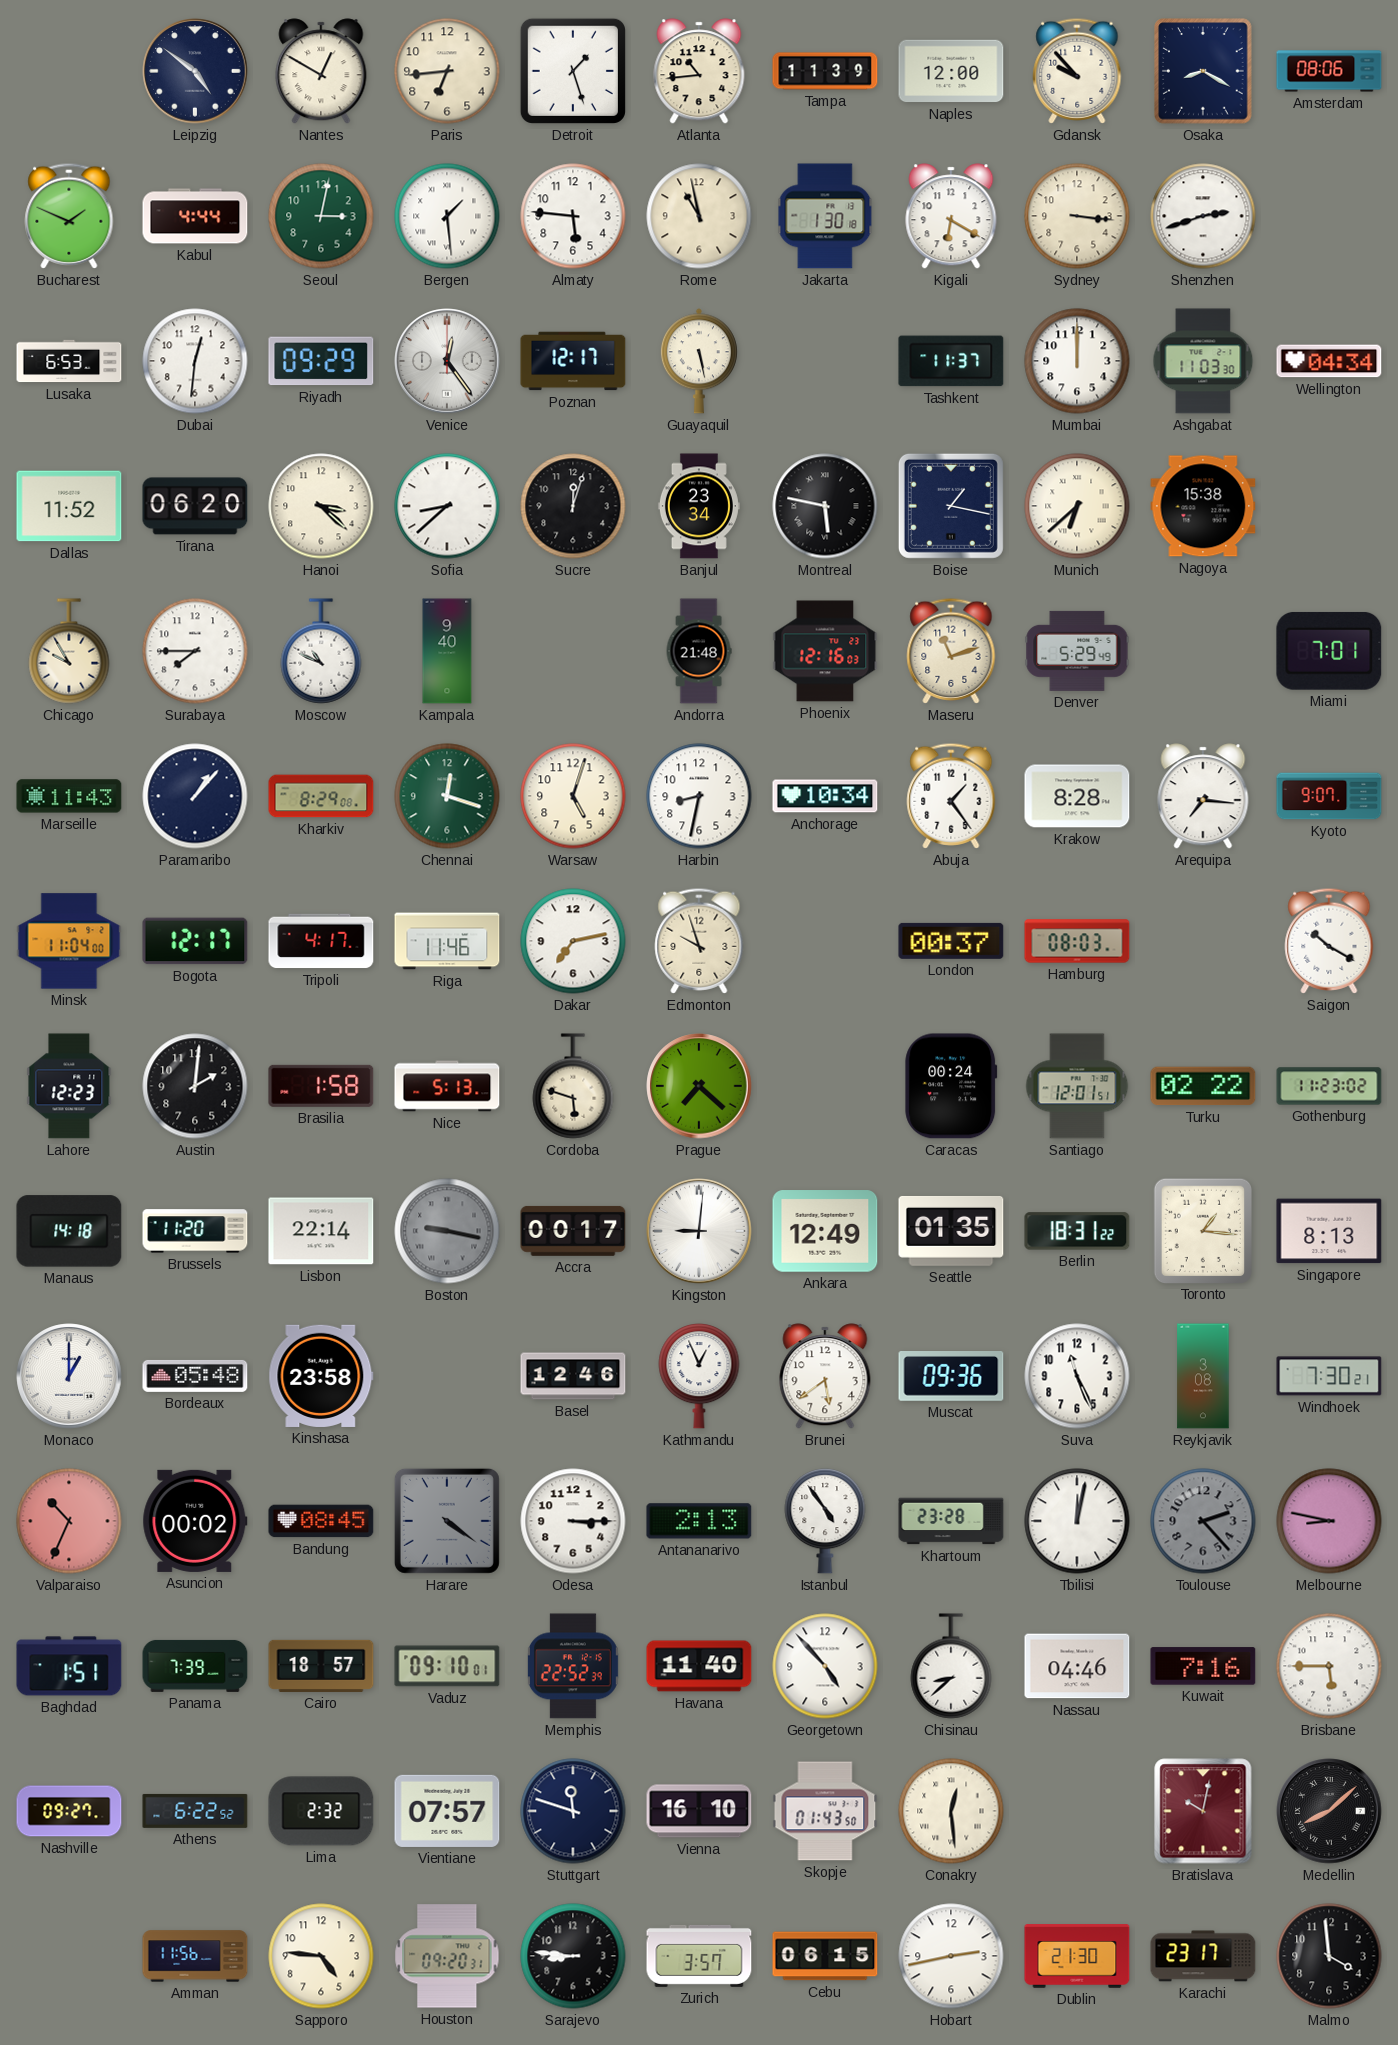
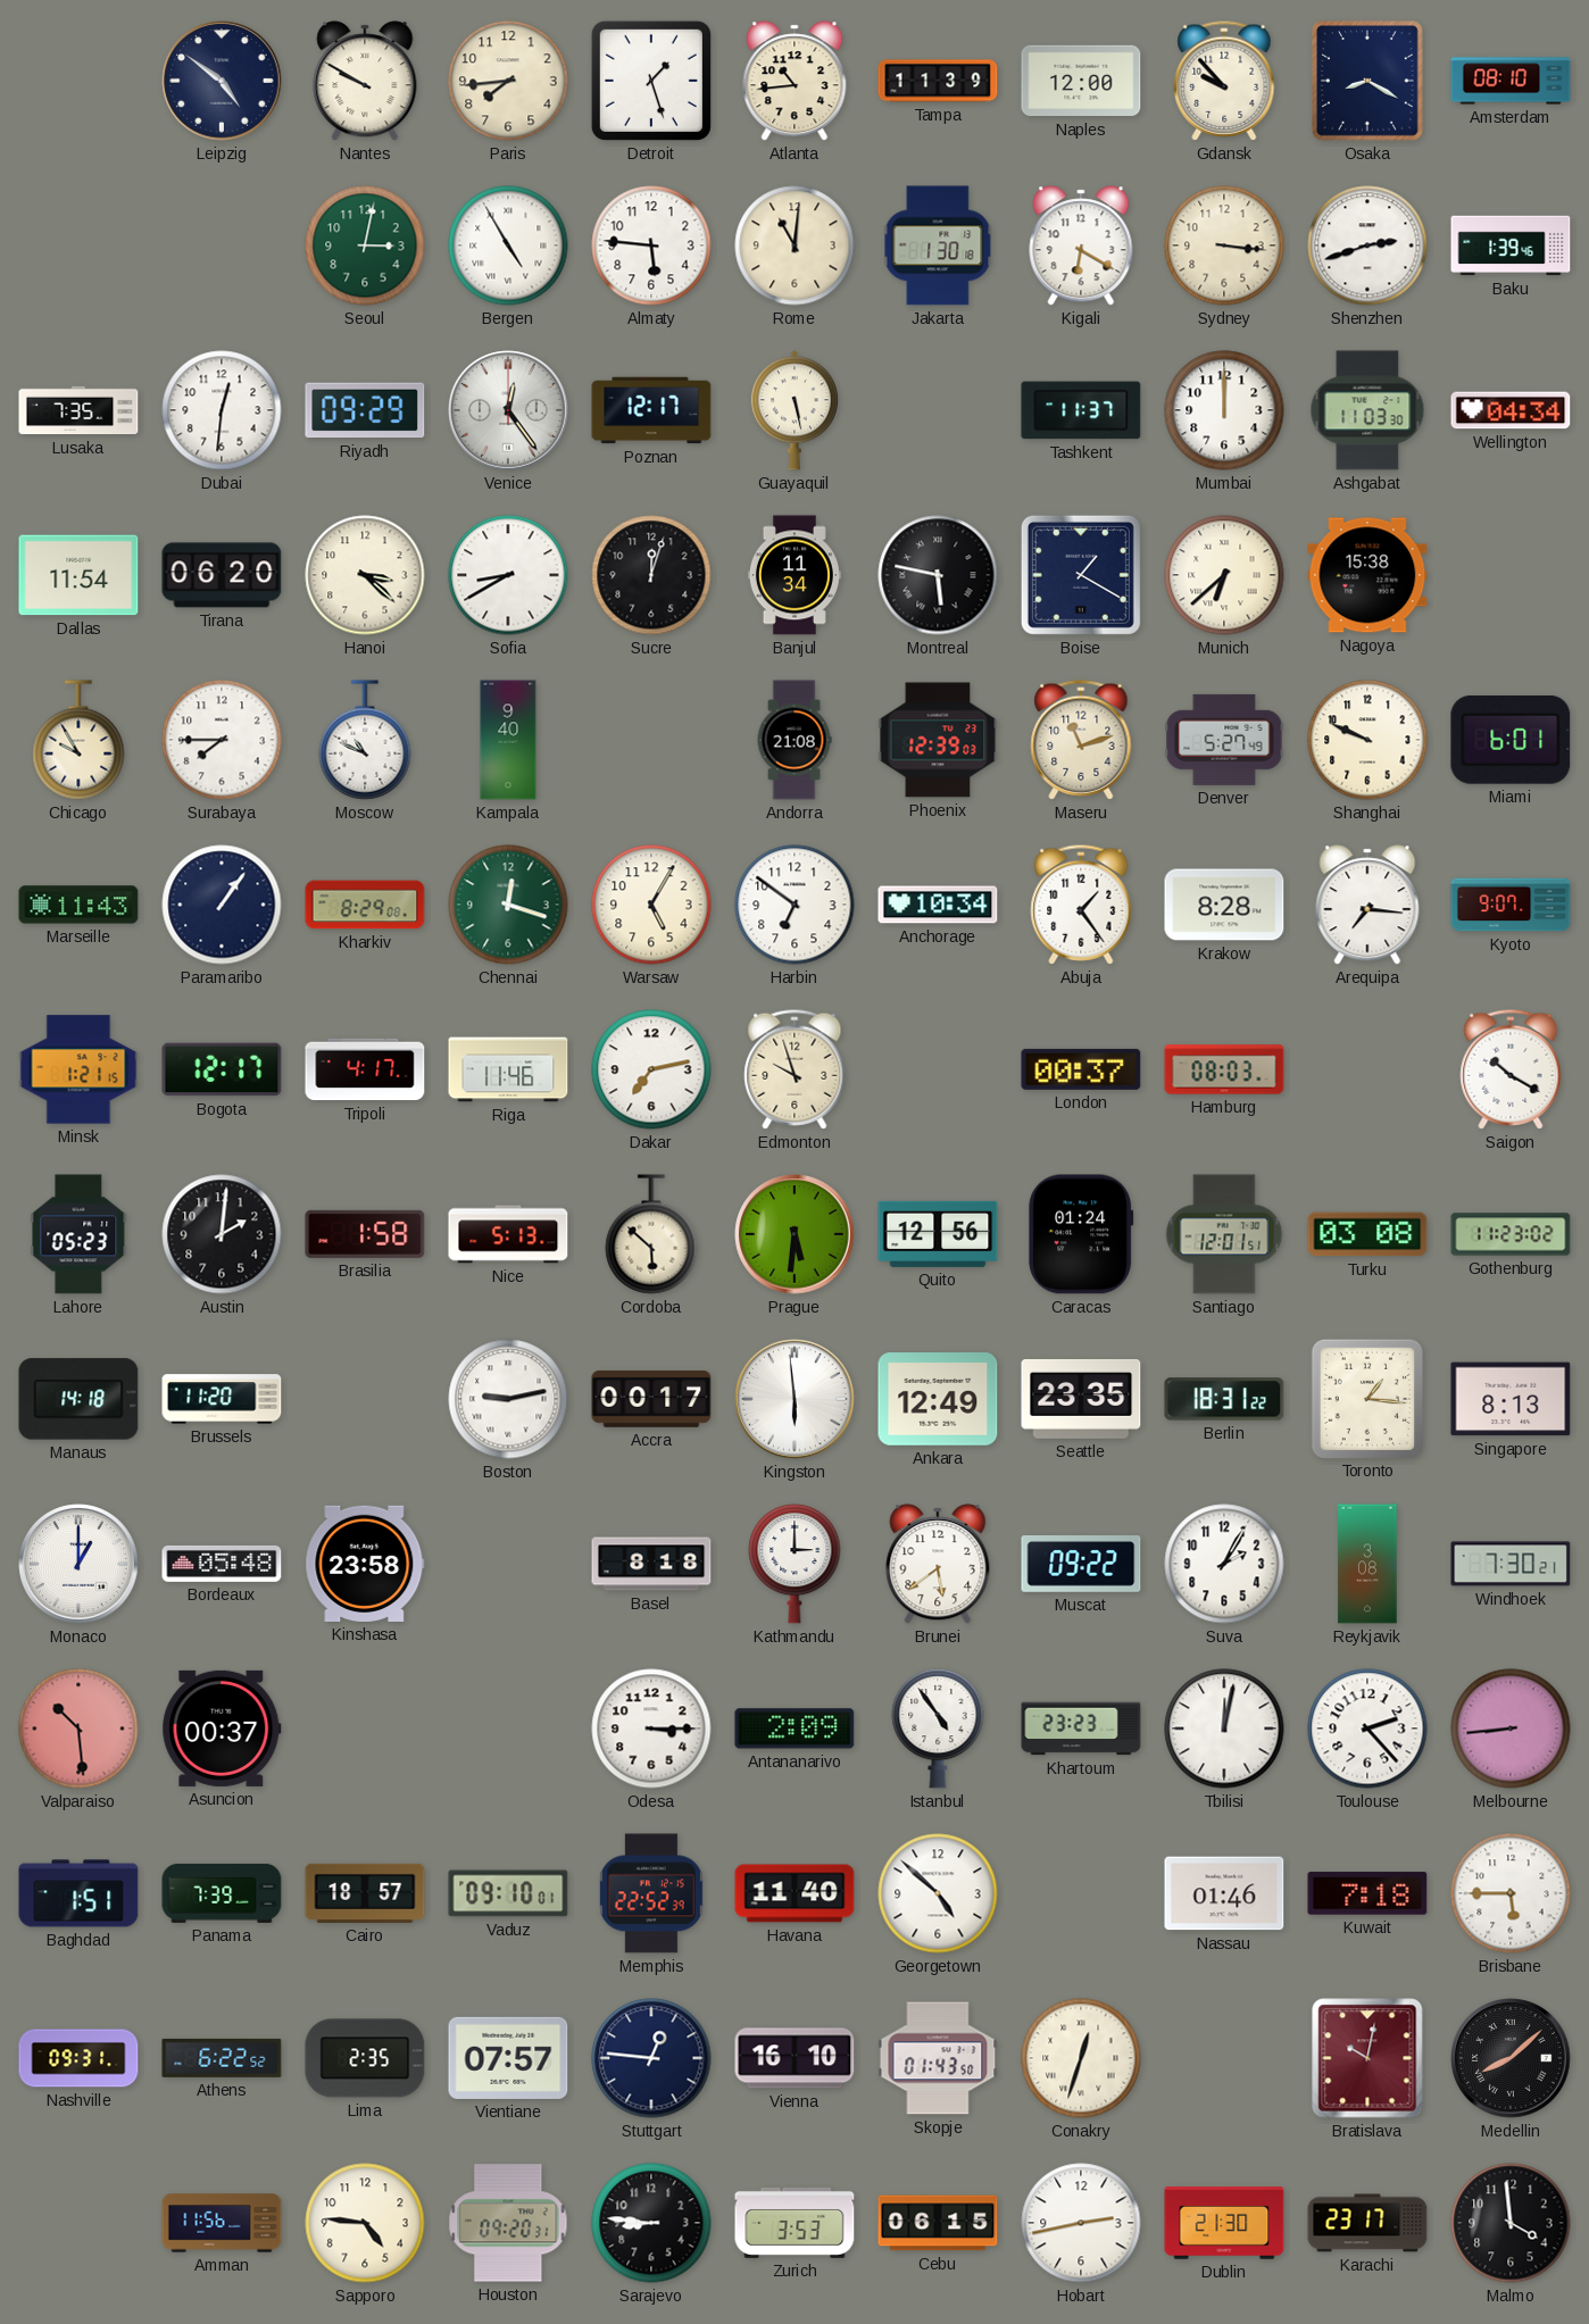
Nantes: 12:50 -> 9:50 (365, 81)
Paris: 6:44 -> 7:44 (508, 81)
Amsterdam: 08:06 -> 08:10 (1511, 81)
Bucharest: 1:49 -> none (69, 216)
Kabul: 4:44 -> none (195, 216)
Bergen: 1:29 -> 4:55 (508, 245)
Rome: 10:58 -> 11:01 (794, 245)
Baku: none -> 1:39 (1511, 245)
Lusaka: 6:53 -> 7:35 (78, 410)
Dallas: 11:52 -> 11:54 (78, 575)
Sofia: 8:38 -> 8:40 (508, 575)
Banjul: 23:34 -> 11:34 (794, 575)
Boise: 1:17 -> 1:20 (1081, 575)
Andorra: 21:48 -> 21:08 (794, 740)
Phoenix: 12:16 -> 12:39 (938, 740)
Denver: 5:29 -> 5:27 (1224, 740)
Shanghai: none -> 9:49 (1367, 740)
Miami: 7:01 -> 6:01 (1511, 740)
Paramaribo: 1:07 -> 1:06 (222, 905)
Warsaw: 5:03 -> 5:05 (651, 905)
Harbin: 8:32 -> 6:51 (794, 905)
Minsk: 11:04 -> 1:21 (78, 1069)
Lahore: 12:23 -> 05:23 (78, 1234)
Cordoba: 5:48 -> 5:52 (651, 1234)
Prague: 7:22 -> 5:31 (794, 1234)
Quito: none -> 12:56 (938, 1234)
Caracas: 00:24 -> 01:24 (1081, 1234)
Turku: 02:22 -> 03:08 (1367, 1234)
Lisbon: 22:14 -> none (321, 1231)
Boston: 9:17 -> 9:13 (508, 1399)
Boston dial: grey -> white (508, 1399)
Kingston: 9:01 -> 5:59 (794, 1399)
Seattle: 01:35 -> 23:35 (1081, 1399)
Basel: 12:46 -> 8:18 (651, 1564)
Kathmandu: 12:56 -> 3:00 (794, 1565)
Muscat: 09:36 -> 09:22 (1081, 1565)
Suva: 11:26 -> 2:05 (1224, 1564)
Valparaiso: 10:34 -> 10:29 (78, 1729)
Asuncion: 00:02 -> 00:37 (222, 1729)
Bandung: 08:45 -> none (321, 1521)
Harare: 4:21 -> none (447, 1521)
Antananarivo: 2:13 -> 2:09 (794, 1729)
Khartoum: 23:28 -> 23:23 (1081, 1729)
Toulouse dial: grey -> white (1367, 1729)
Melbourne: 8:47 -> 8:44 (1511, 1729)
Georgetown: 4:53 -> 4:52 (938, 1893)
Chisinau: 8:38 -> none (951, 1666)
Nassau: 04:46 -> 01:46 (1224, 1893)
Kuwait: 7:16 -> 7:18 (1367, 1893)
Nashville: 09:27 -> 09:31 (78, 2058)
Lima: 2:32 -> 2:35 (365, 2058)
Stuttgart: 11:48 -> 12:46 (651, 2058)
Conakry: 12:29 -> 12:33 (1081, 2058)
Zurich: 3:57 -> 3:53 (794, 2223)
